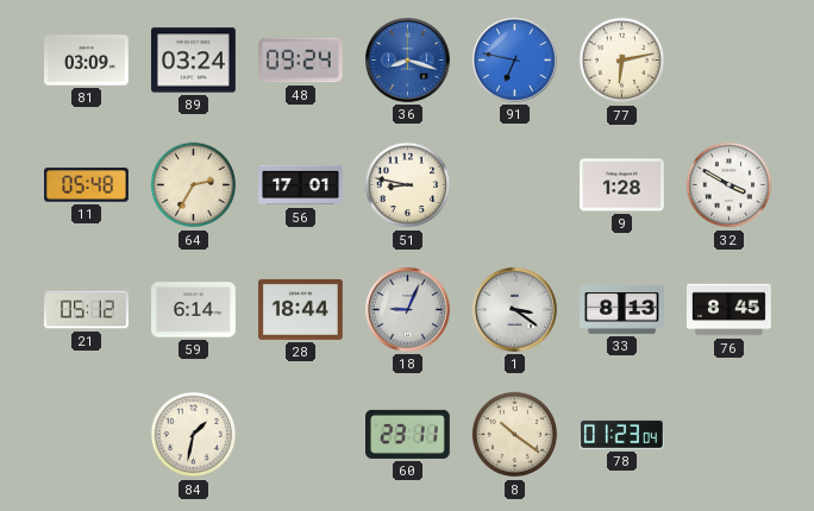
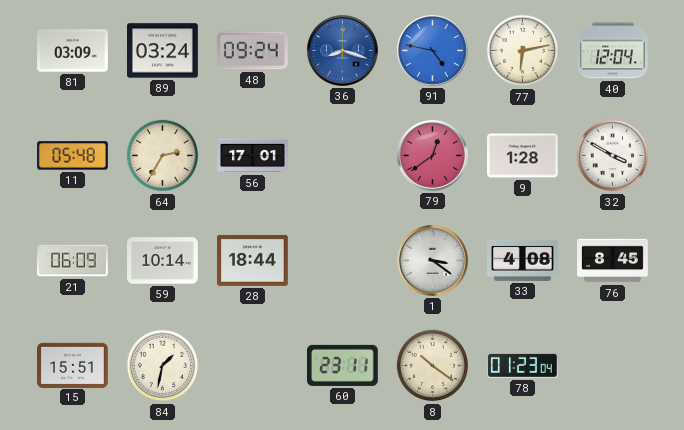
91: 6:47 -> 4:47 (433, 51)
40: none -> 12:04 (613, 51)
51: 8:47 -> none (408, 185)
79: none -> 12:39 (433, 156)
21: 05:12 -> 06:09 (73, 261)
59: 6:14 -> 10:14 (163, 261)
18: 9:04 -> none (408, 310)
33: 8:13 -> 4:08 (523, 260)
15: none -> 15:51 (73, 365)
